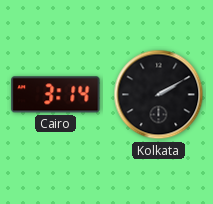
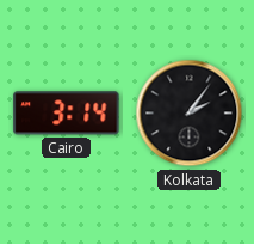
Kolkata: 2:10 -> 2:06 (190, 114)
